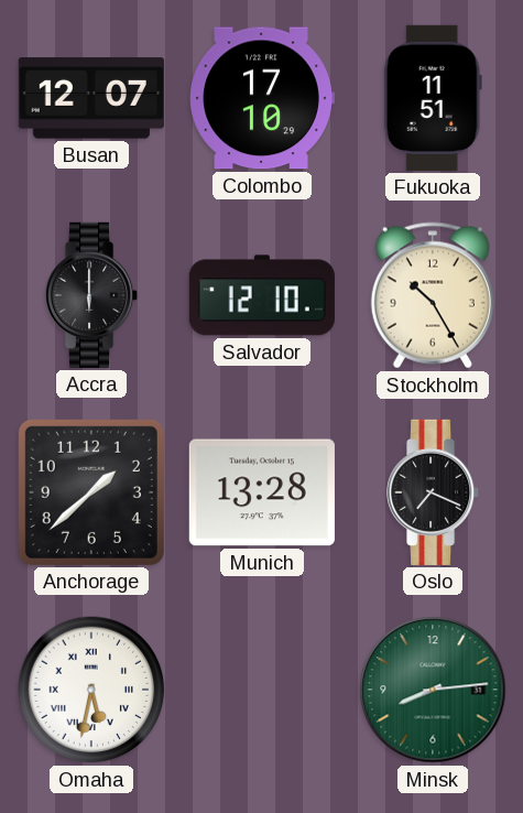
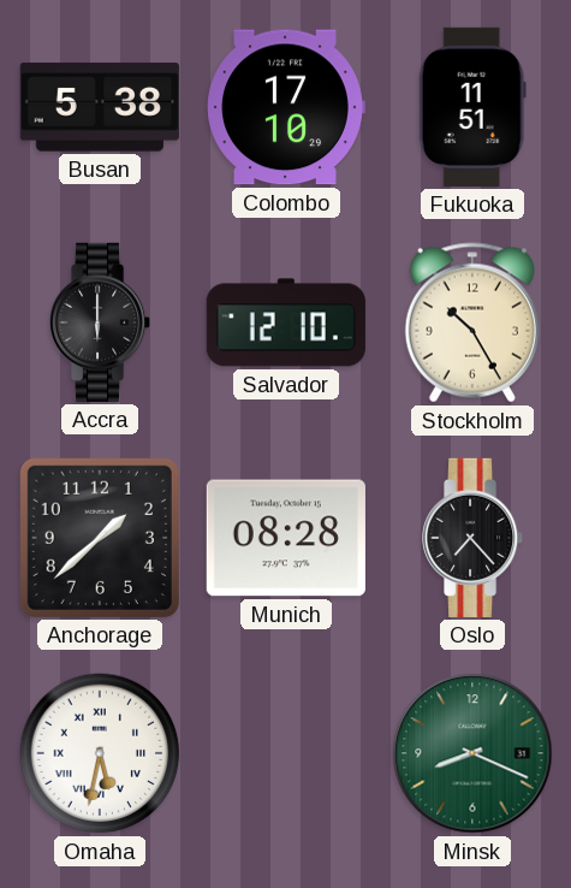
Busan: 12:07 -> 5:38 (100, 107)
Munich: 13:28 -> 08:28 (286, 538)
Oslo: 7:19 -> 7:23 (474, 538)
Minsk: 8:14 -> 8:19 (472, 753)
